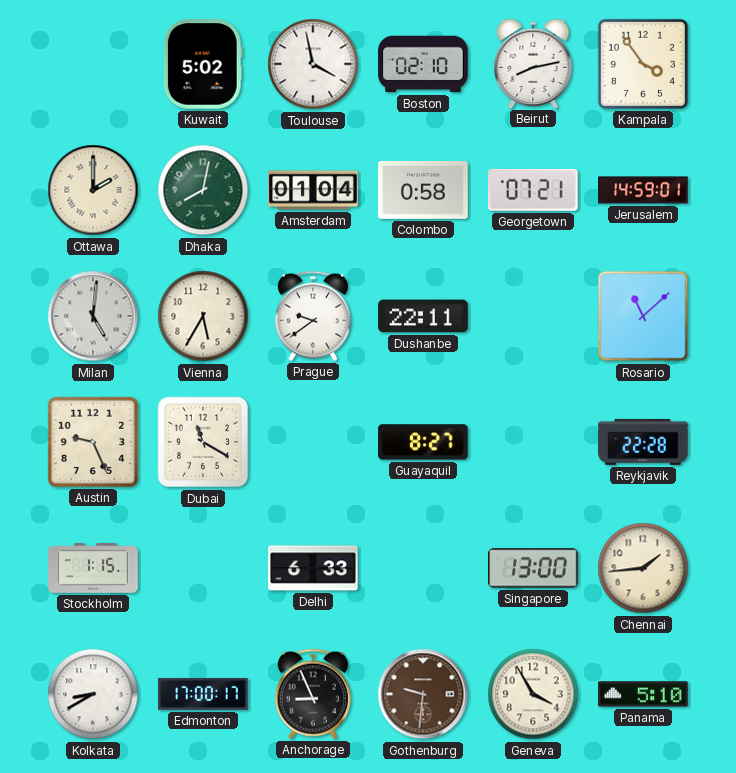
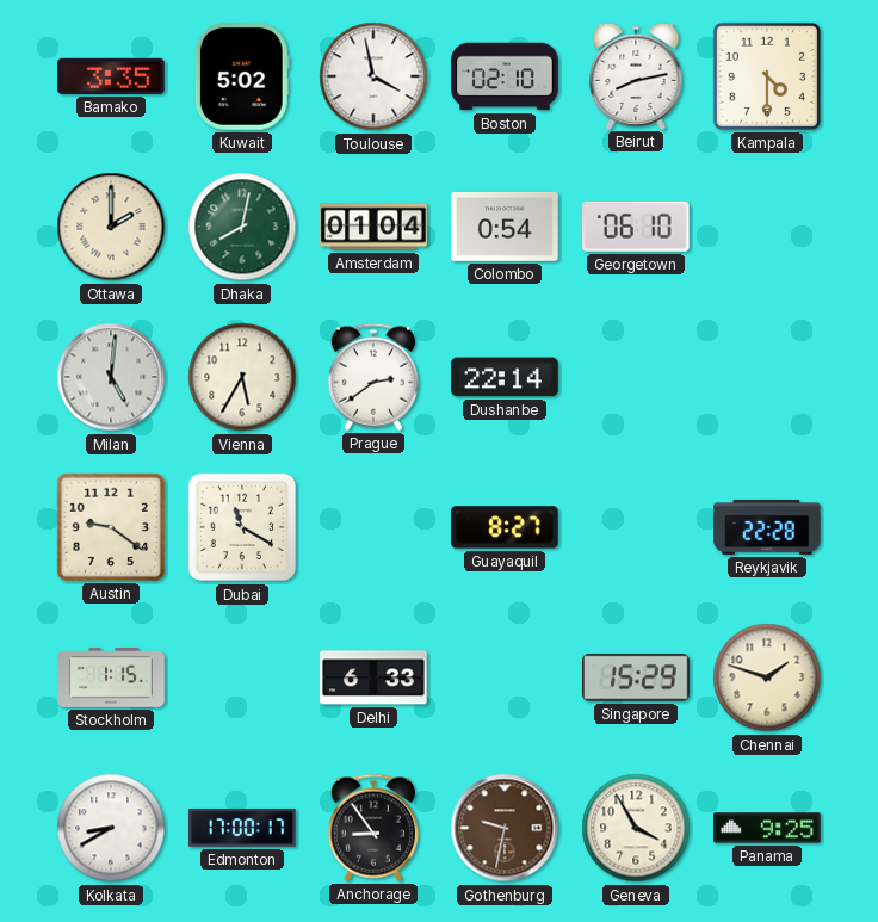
Bamako: none -> 3:35 (111, 76)
Kampala: 3:54 -> 4:30 (767, 76)
Colombo: 0:58 -> 0:54 (505, 228)
Georgetown: 07:21 -> 06:10 (636, 227)
Jerusalem: 14:59 -> none (643, 190)
Prague: 9:39 -> 2:39 (373, 377)
Dushanbe: 22:11 -> 22:14 (505, 377)
Rosario: 11:08 -> none (643, 316)
Austin: 9:26 -> 9:21 (111, 527)
Singapore: 13:00 -> 15:29 (636, 677)
Chennai: 1:44 -> 1:48 (767, 677)
Anchorage: 8:56 -> 8:54 (373, 828)
Gothenburg: 9:31 -> 9:32 (505, 828)
Panama: 5:10 -> 9:25 (767, 828)
